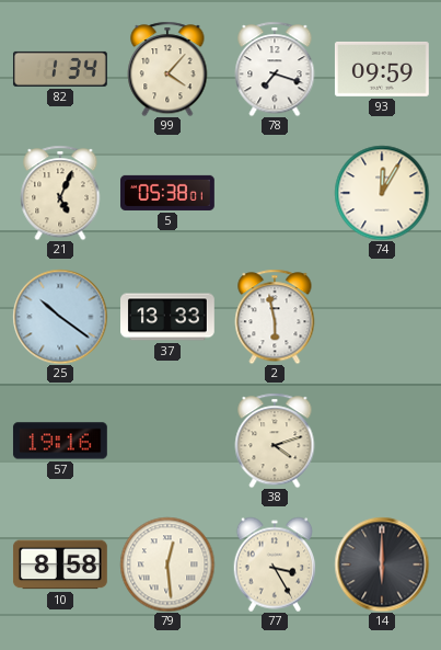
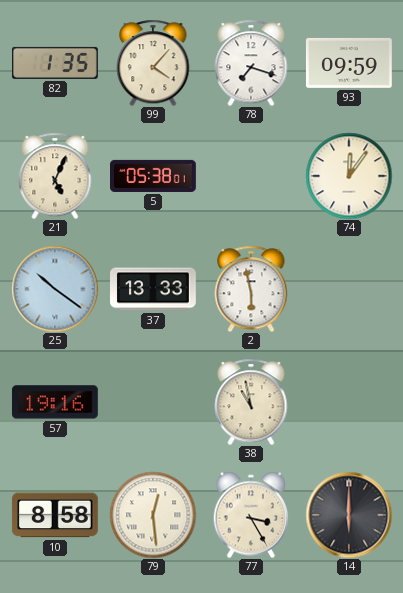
82: 1:34 -> 1:35 (55, 63)
74: 12:05 -> 12:06 (349, 176)
38: 4:12 -> 10:58 (251, 402)
